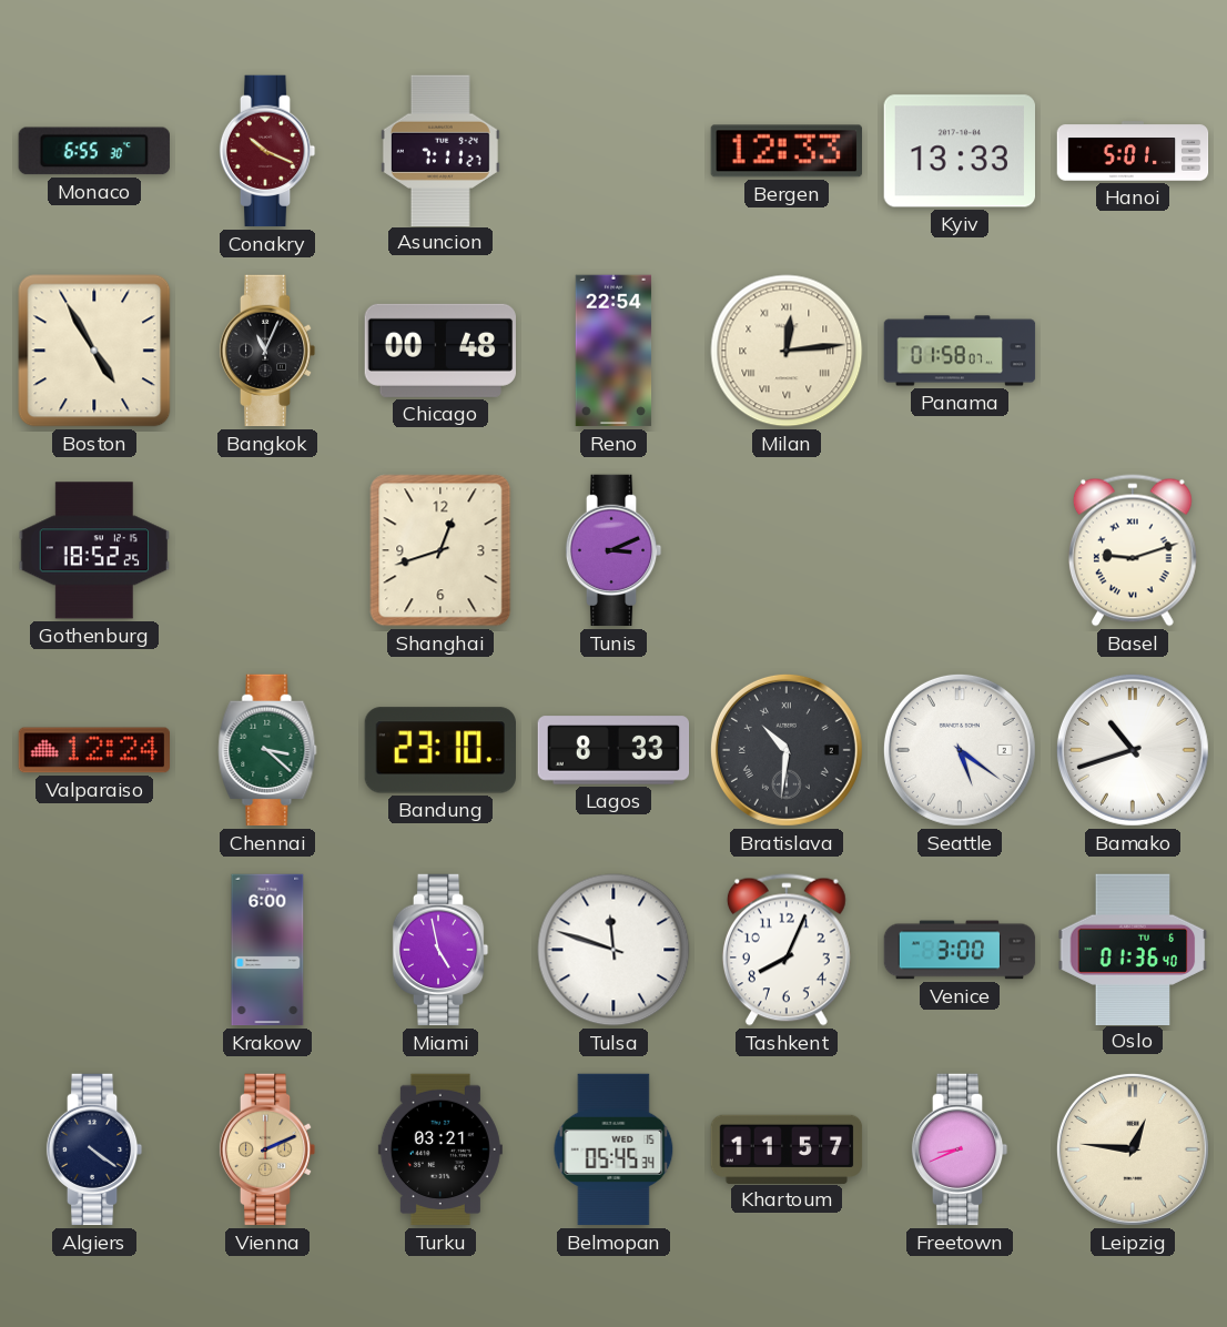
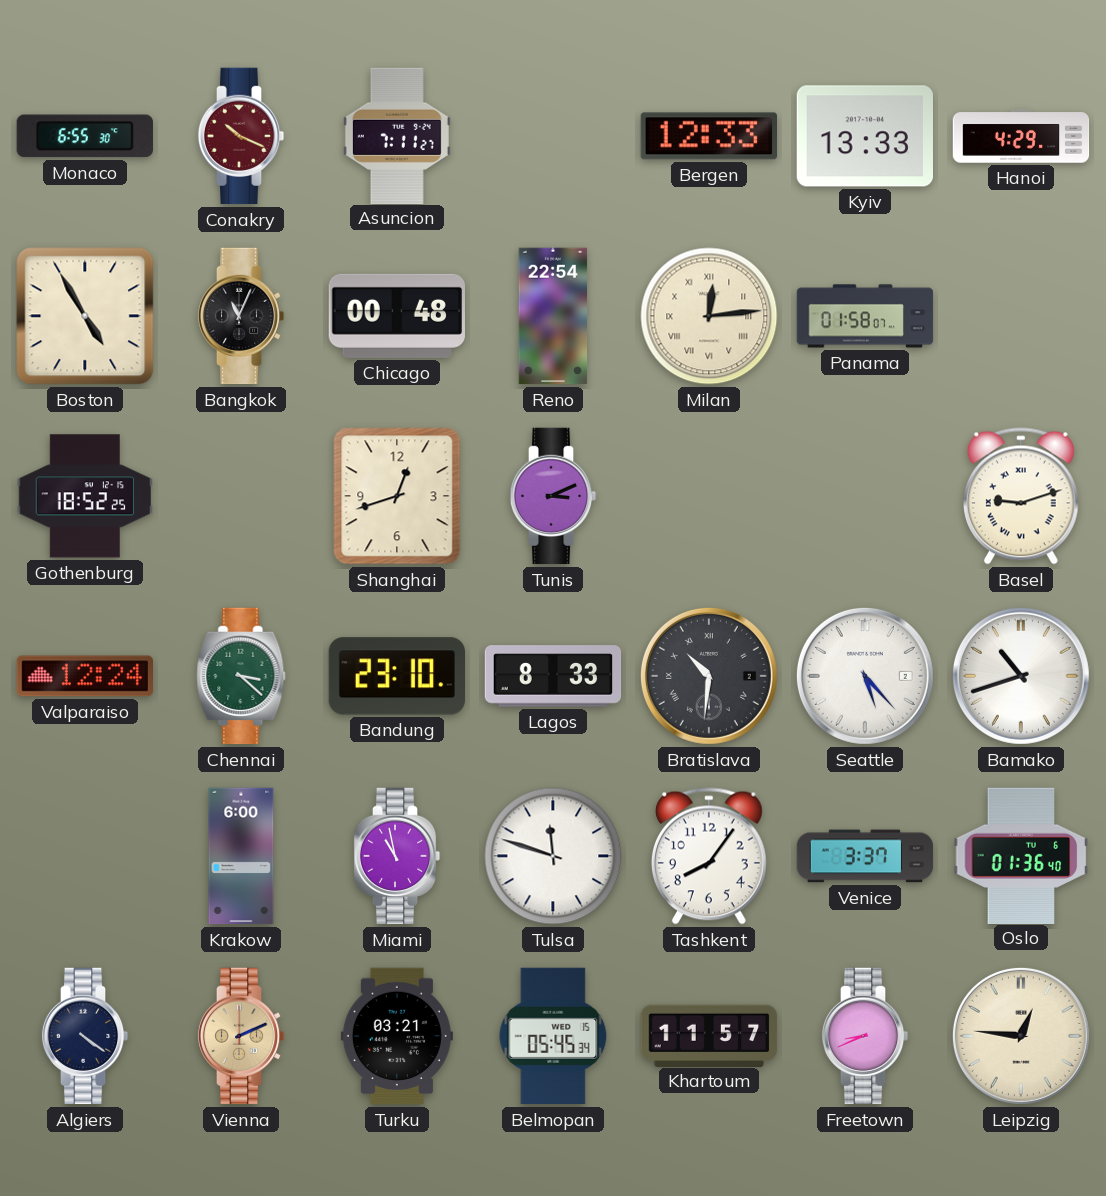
Hanoi: 5:01 -> 4:29 (1021, 136)
Seattle: 5:21 -> 5:23 (865, 676)
Miami: 4:58 -> 10:58 (397, 856)
Tashkent: 8:04 -> 8:06 (709, 856)
Venice: 3:00 -> 3:37 (865, 856)
